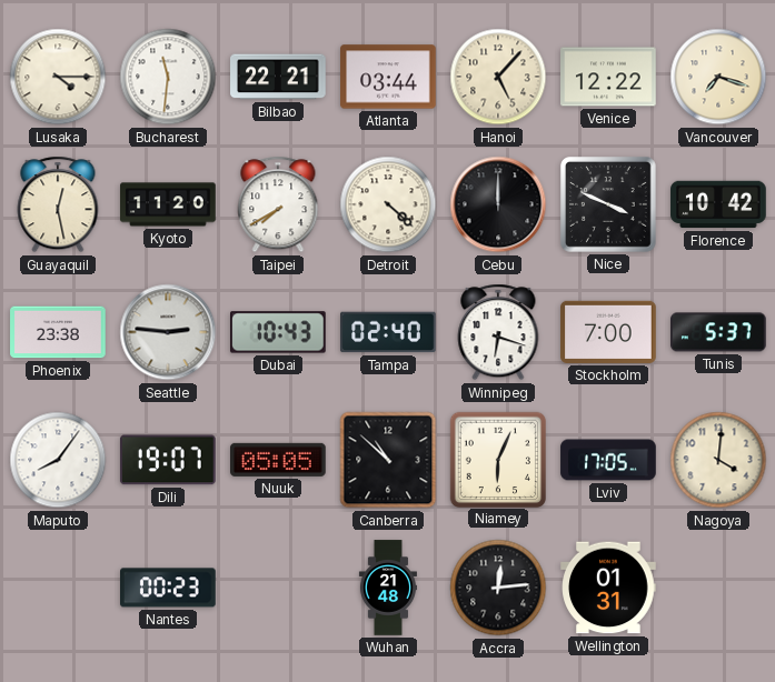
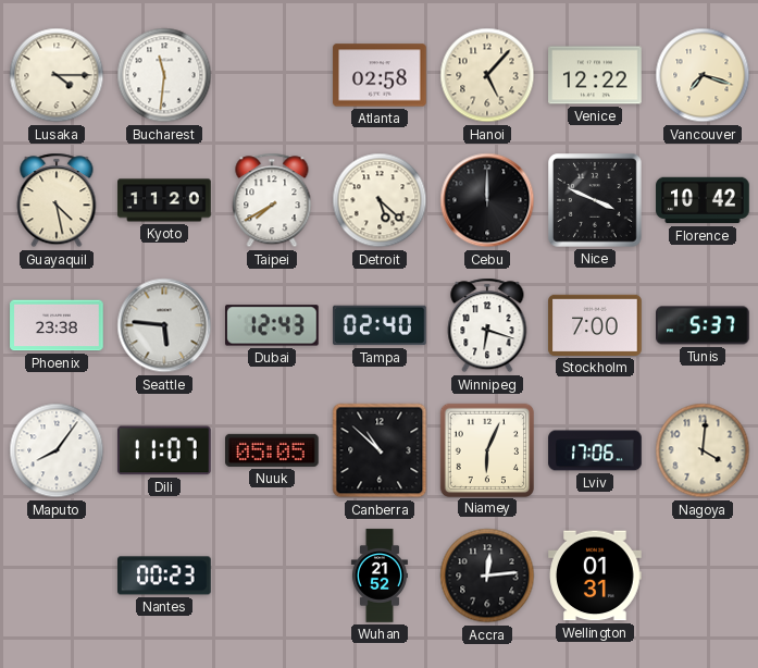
Bilbao: 22:21 -> none (278, 77)
Atlanta: 03:44 -> 02:58 (380, 75)
Guayaquil: 12:28 -> 4:28 (57, 200)
Detroit: 4:22 -> 5:22 (380, 200)
Seattle: 2:46 -> 5:46 (164, 325)
Dubai: 10:43 -> 12:43 (273, 325)
Dili: 19:07 -> 11:07 (164, 450)
Lviv: 17:05 -> 17:06 (595, 450)
Wuhan: 21:48 -> 21:52 (380, 576)
